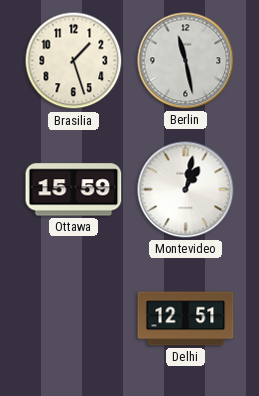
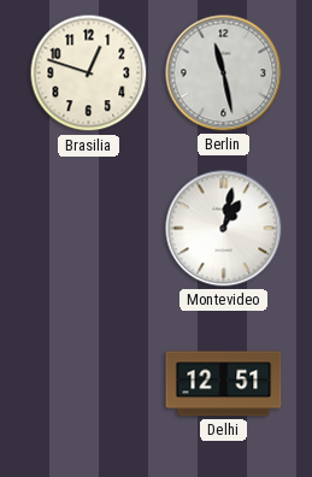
Brasilia: 1:27 -> 12:48 (89, 73)
Ottawa: 15:59 -> none (74, 190)
